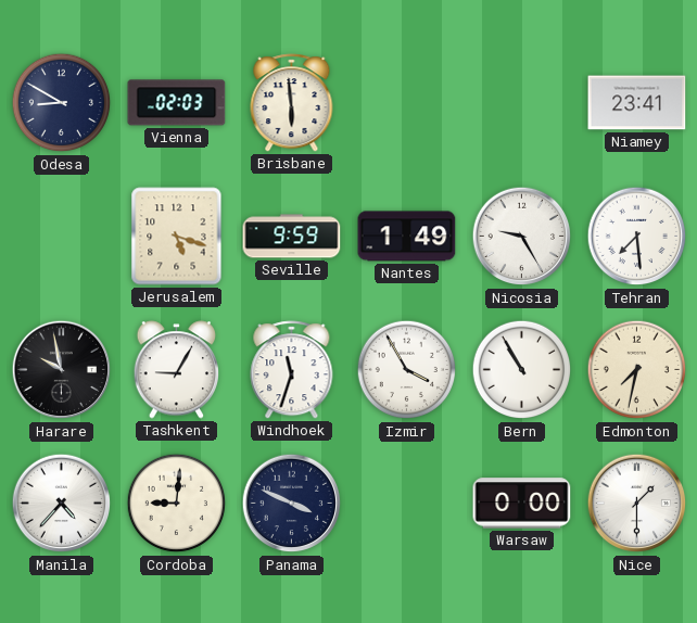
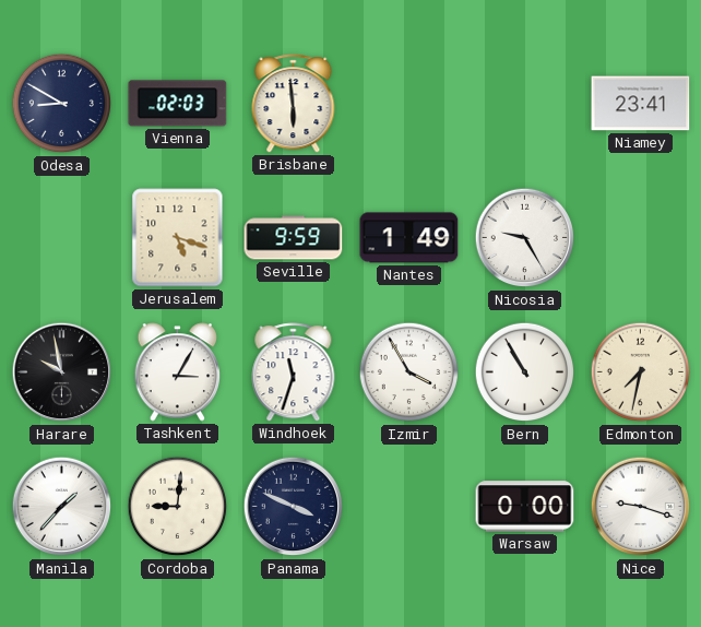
Tehran: 7:29 -> none (637, 237)
Tashkent: 9:05 -> 3:05 (178, 372)
Manila: 4:37 -> 1:37 (62, 507)
Nice: 1:30 -> 9:18 (641, 507)
